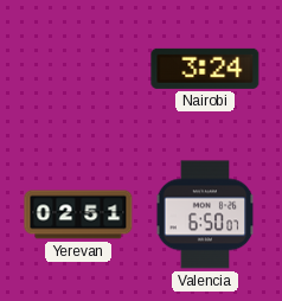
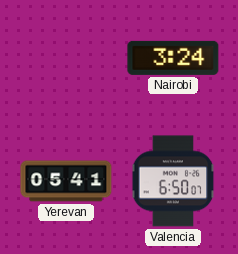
Yerevan: 02:51 -> 05:41 (66, 181)
